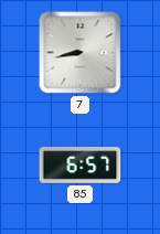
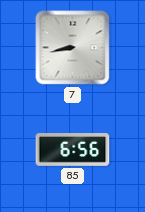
85: 6:57 -> 6:56 (73, 150)
